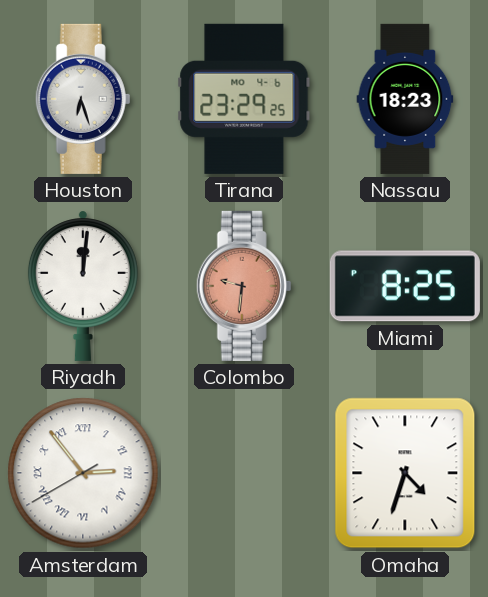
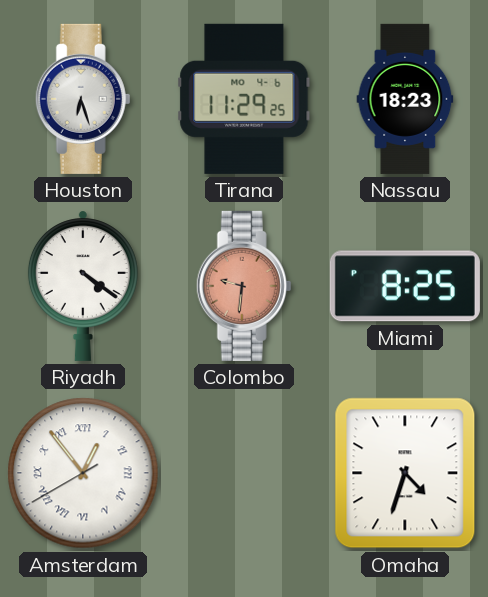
Tirana: 23:29 -> 11:29 (244, 99)
Riyadh: 12:01 -> 4:21 (83, 286)
Amsterdam: 2:53 -> 12:53 (83, 473)
